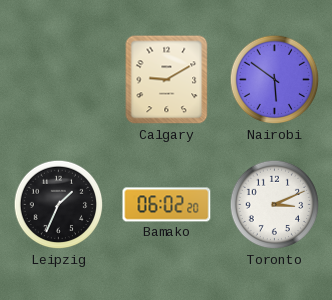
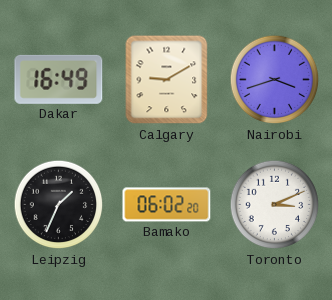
Dakar: none -> 16:49 (59, 79)
Nairobi: 5:51 -> 3:42 (275, 80)
